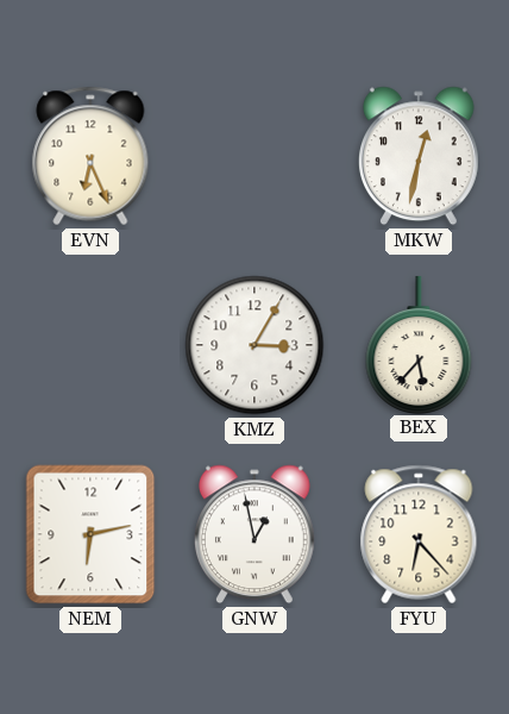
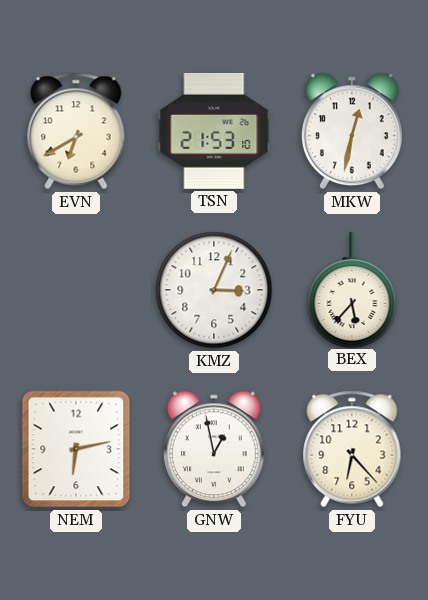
EVN: 6:26 -> 6:40 (76, 131)
TSN: none -> 21:53 (214, 131)
KMZ: 3:05 -> 3:04 (214, 290)
